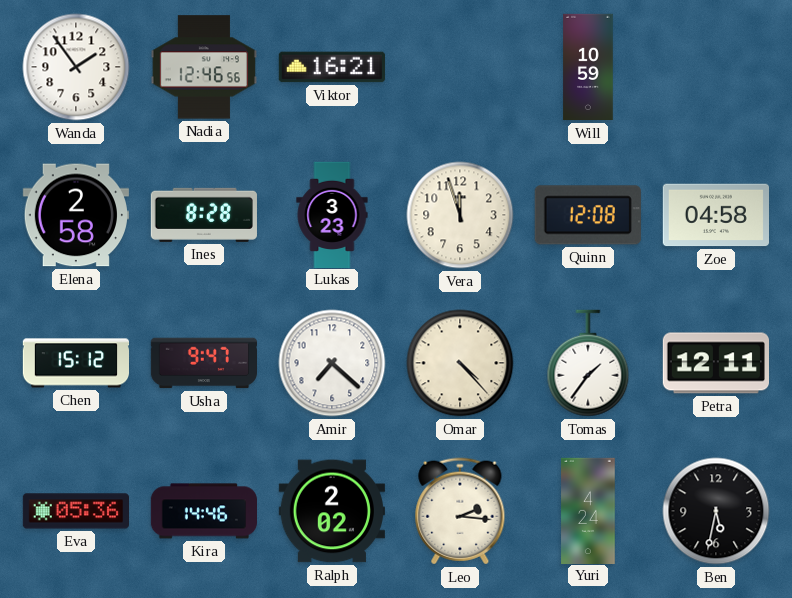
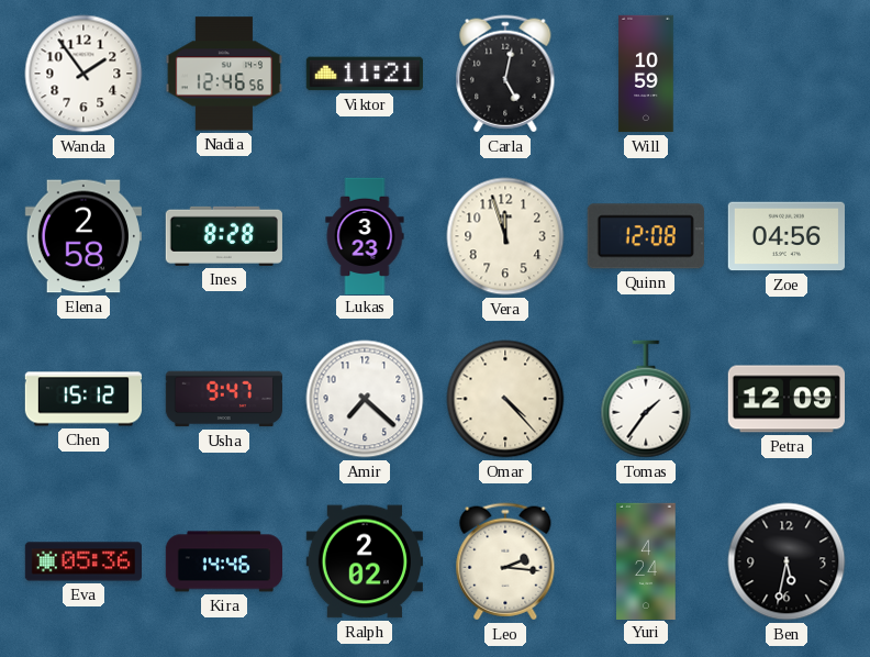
Viktor: 16:21 -> 11:21 (364, 74)
Carla: none -> 5:02 (505, 74)
Zoe: 04:58 -> 04:56 (785, 236)
Petra: 12:11 -> 12:09 (785, 399)
